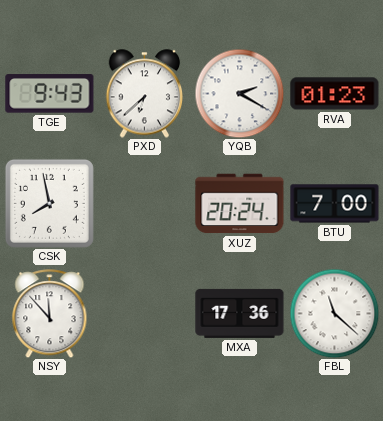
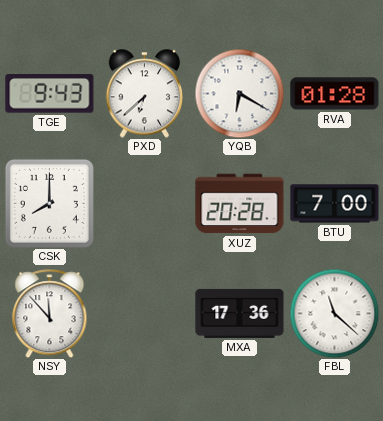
YQB: 2:20 -> 6:20 (239, 93)
RVA: 01:23 -> 01:28 (335, 94)
CSK: 7:58 -> 8:00 (49, 203)
XUZ: 20:24 -> 20:28 (240, 204)
